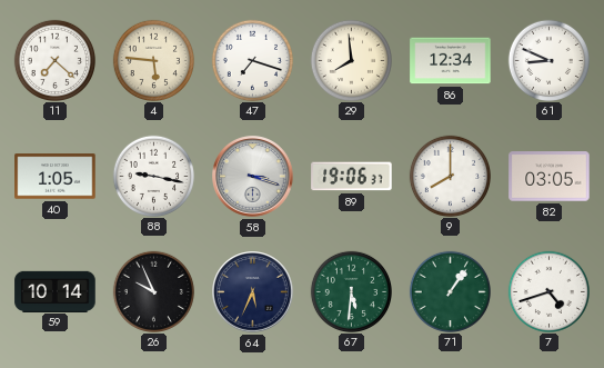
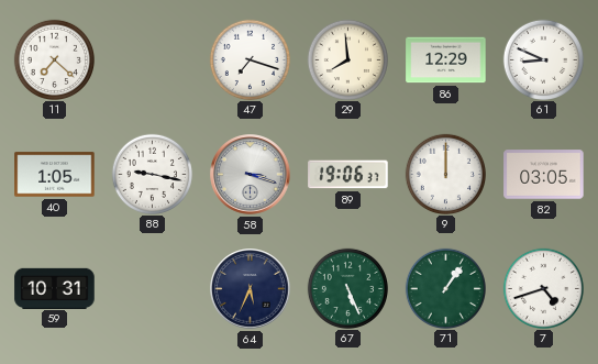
4: 5:46 -> none (153, 60)
86: 12:34 -> 12:29 (446, 60)
9: 8:00 -> 12:00 (445, 174)
59: 10:14 -> 10:31 (55, 288)
26: 9:56 -> none (153, 291)
67: 5:31 -> 5:26 (347, 288)
